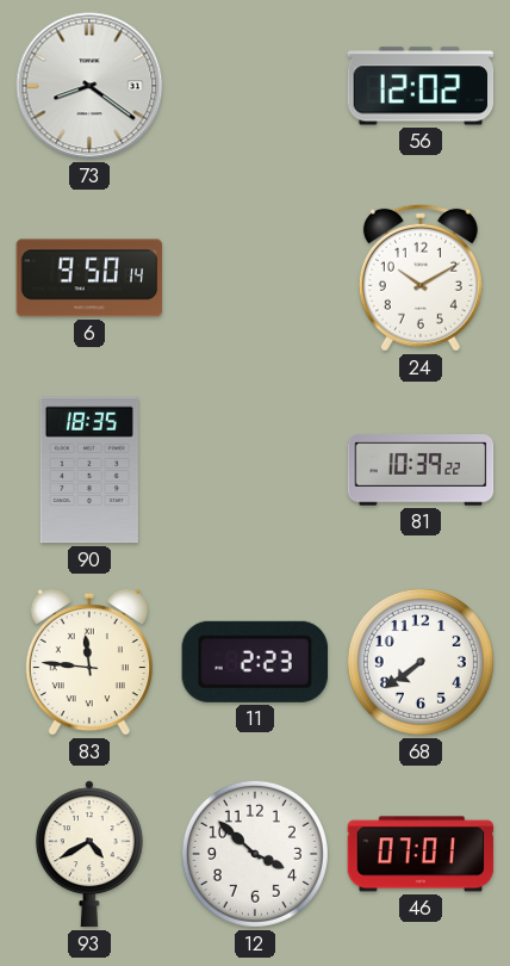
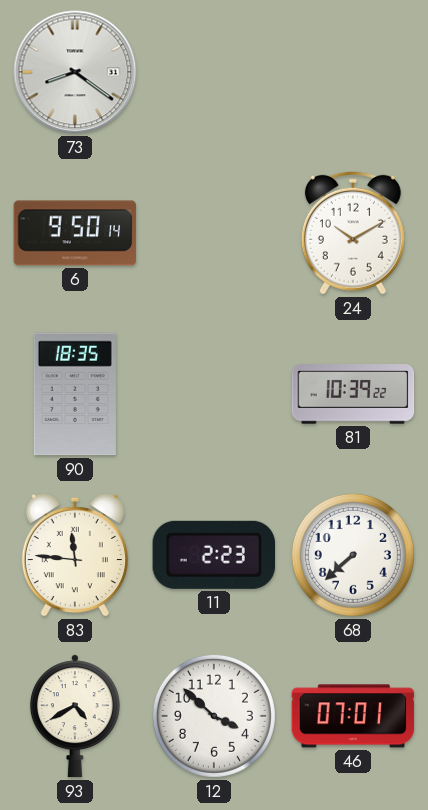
56: 12:02 -> none (421, 86)
68: 7:39 -> 7:38 (353, 555)
